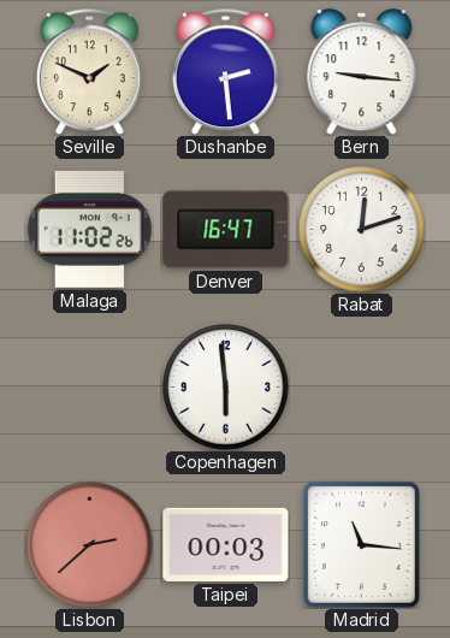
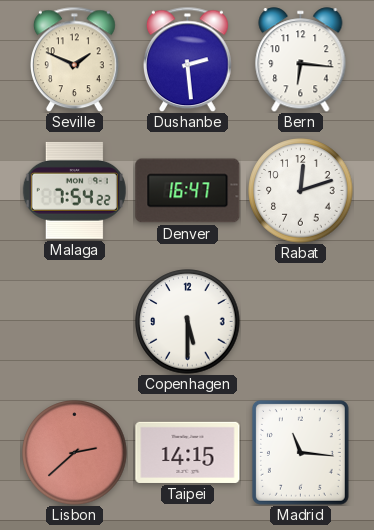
Bern: 9:16 -> 6:16 (301, 60)
Malaga: 11:02 -> 7:54 (74, 190)
Copenhagen: 5:59 -> 5:30 (188, 322)
Taipei: 00:03 -> 14:15 (188, 452)
